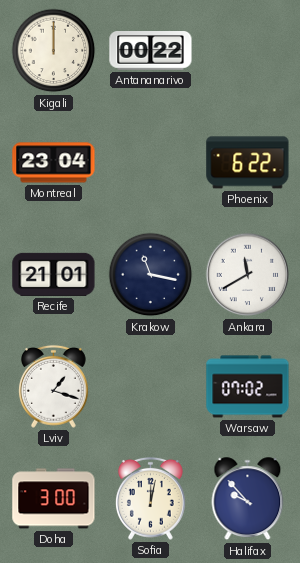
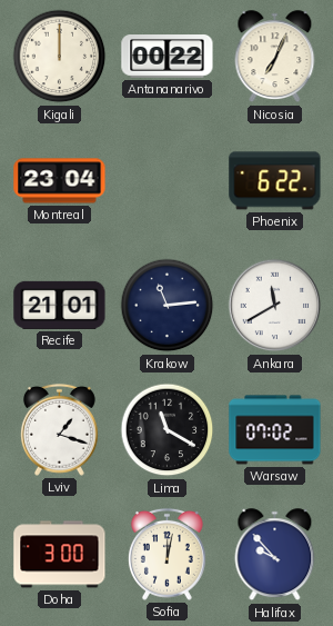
Nicosia: none -> 7:04 (275, 57)
Krakow: 11:17 -> 11:14 (168, 306)
Lima: none -> 11:20 (168, 430)
